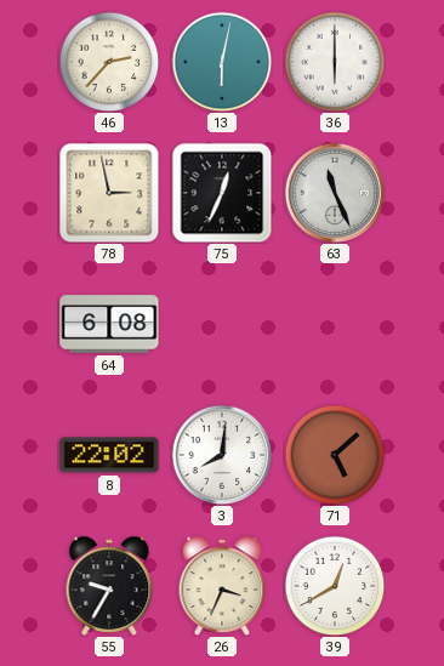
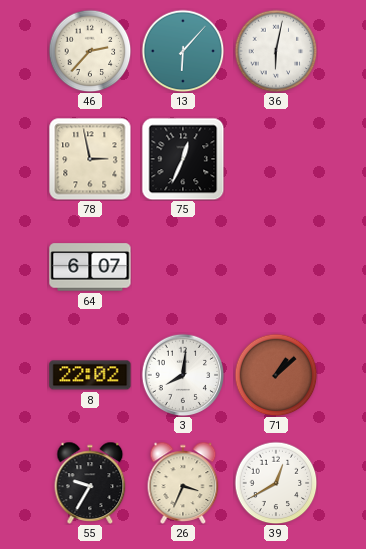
13: 6:02 -> 6:07 (183, 51)
36: 6:00 -> 6:02 (276, 51)
63: 11:26 -> none (335, 193)
64: 6:08 -> 6:07 (90, 267)
71: 5:08 -> 1:08 (276, 375)
